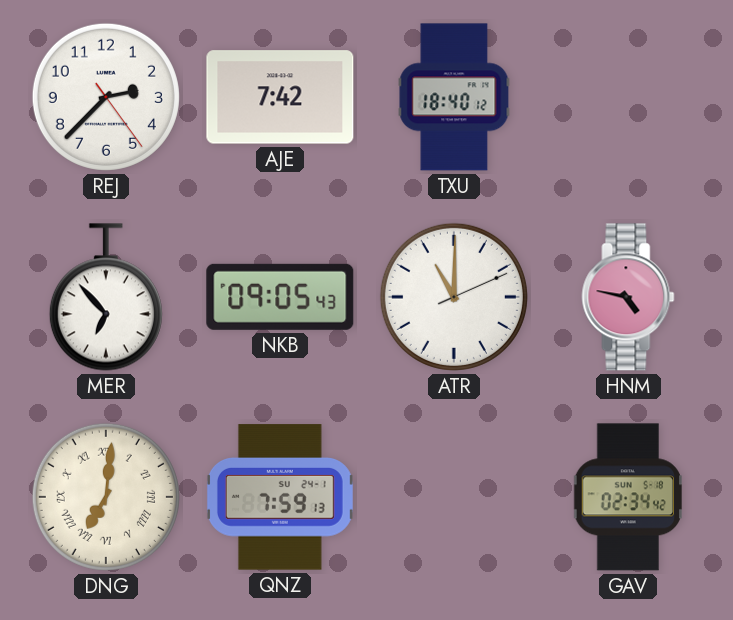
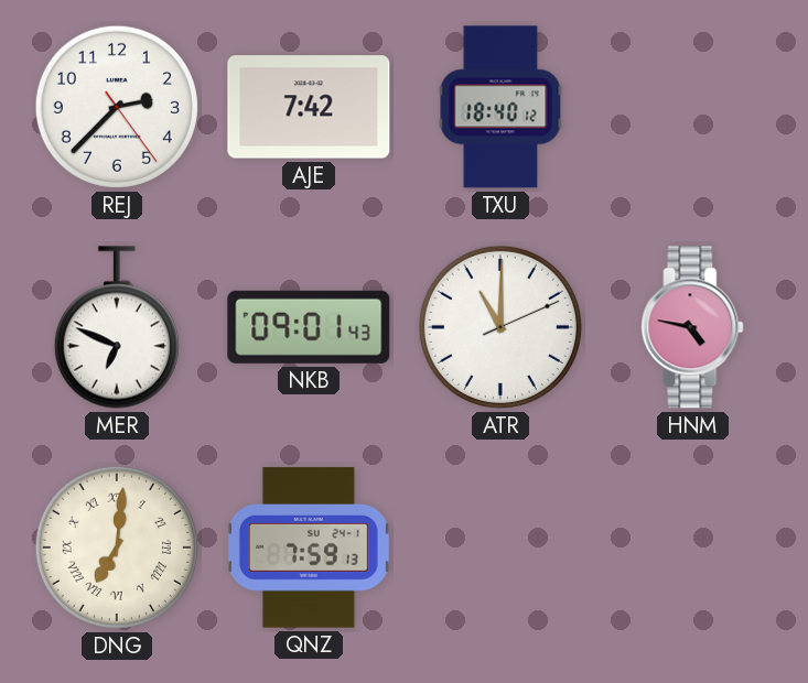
MER: 6:53 -> 6:49 (117, 327)
NKB: 09:05 -> 09:01 (309, 327)
GAV: 02:34 -> none (627, 497)
